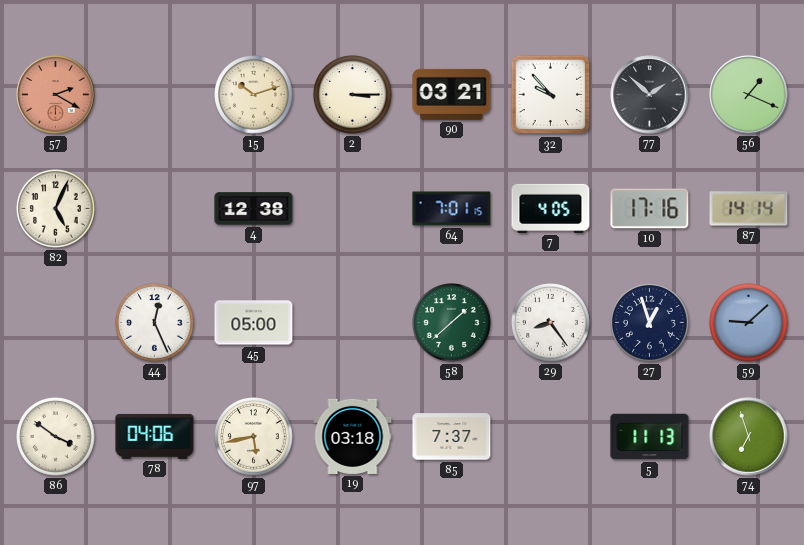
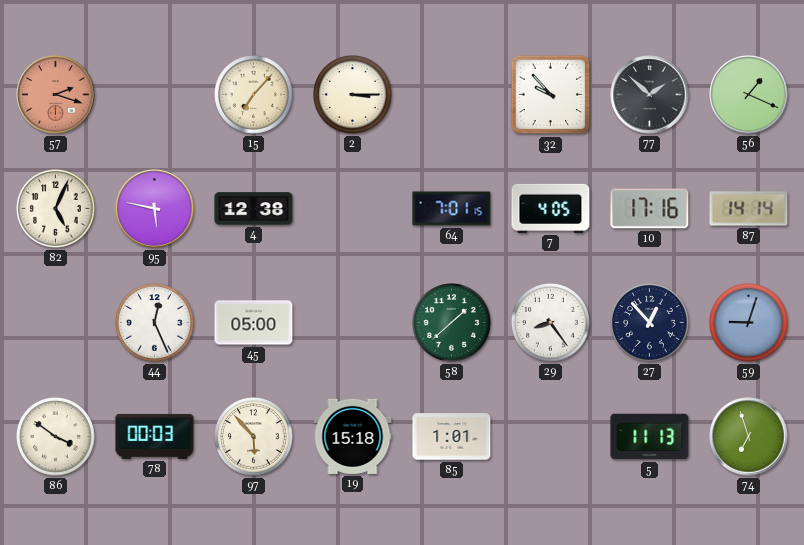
57: 2:20 -> 2:18 (56, 95)
15: 10:12 -> 7:07 (254, 95)
90: 03:21 -> none (452, 94)
95: none -> 5:47 (155, 209)
27: 12:57 -> 12:53 (650, 323)
59: 9:08 -> 9:03 (749, 323)
78: 04:06 -> 00:03 (155, 436)
97: 5:43 -> 5:53 (254, 437)
19: 03:18 -> 15:18 (353, 436)
85: 7:37 -> 1:01 (452, 437)
